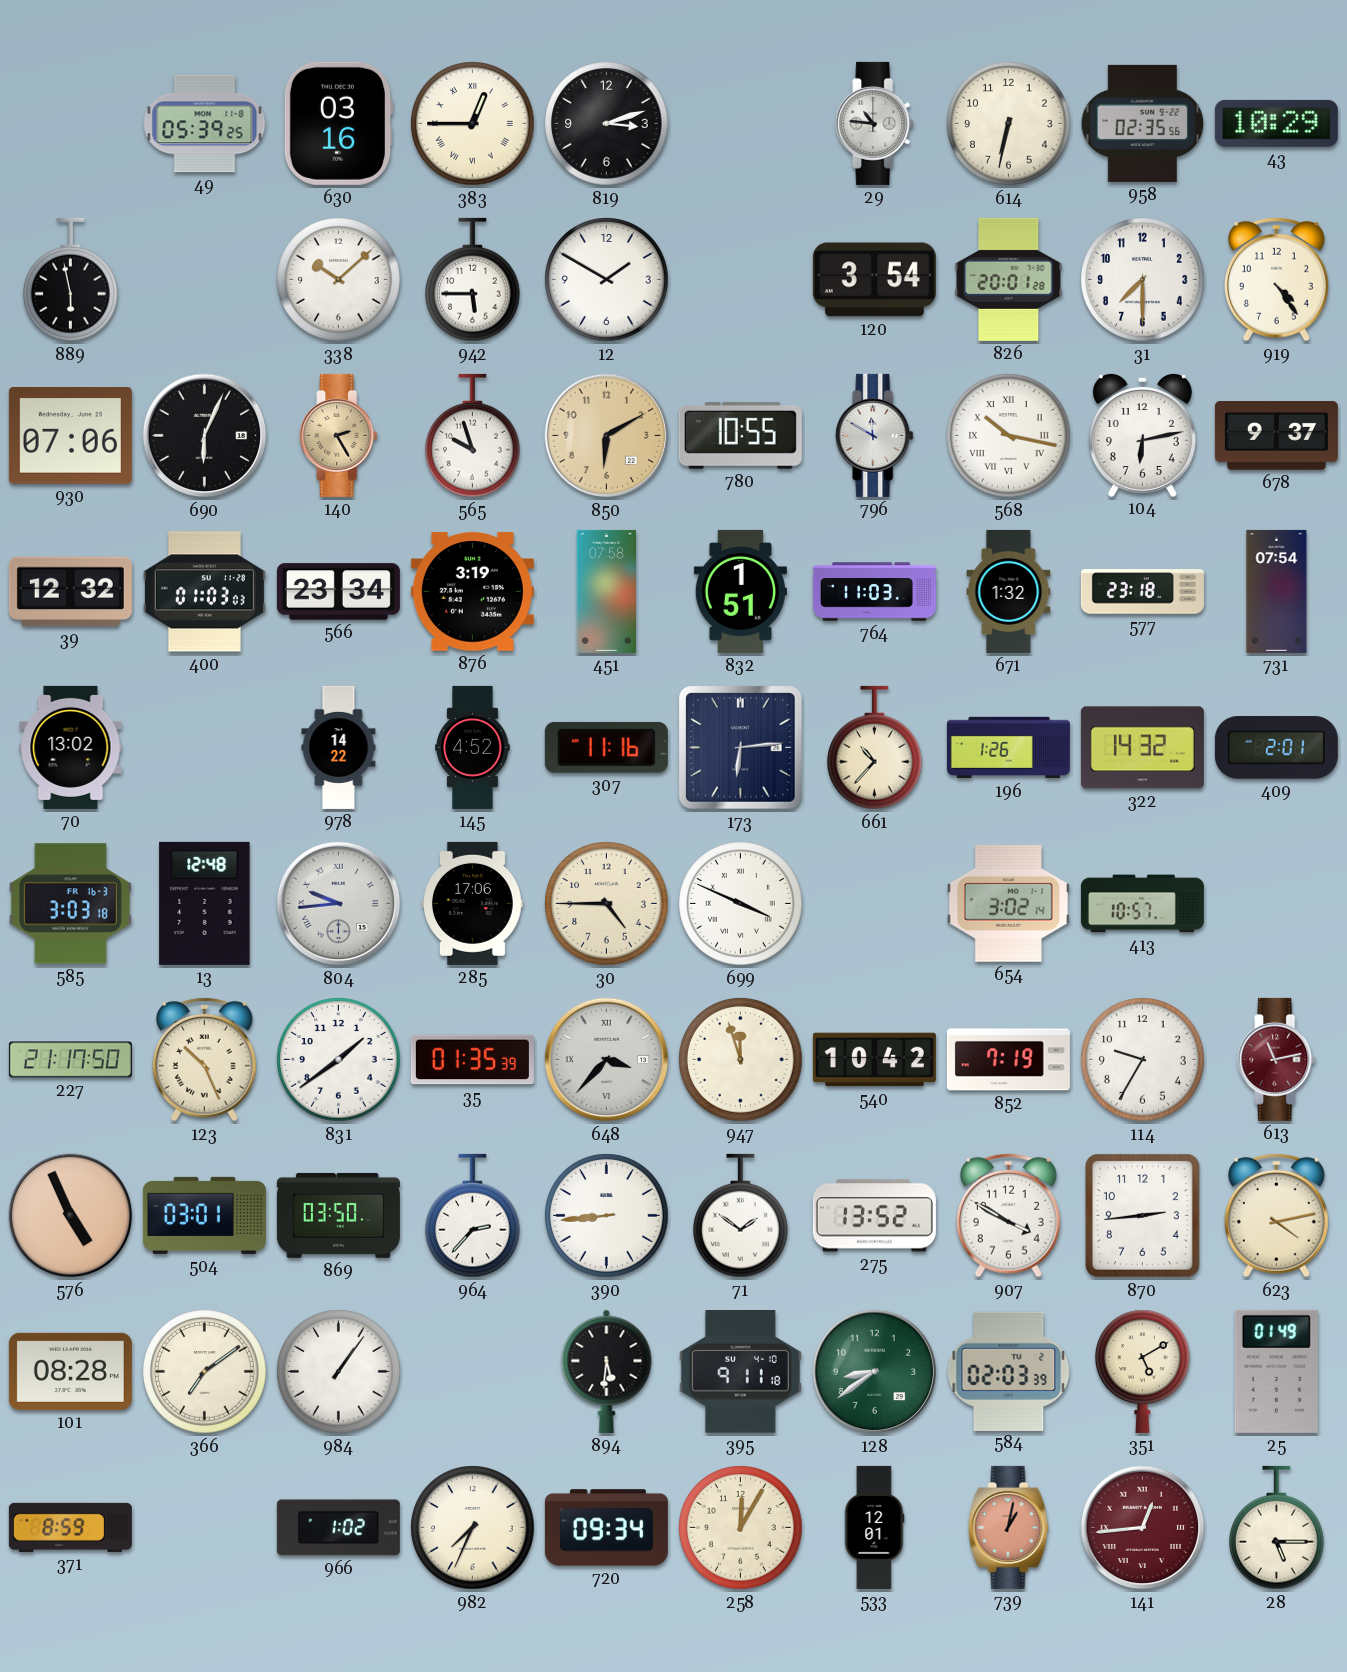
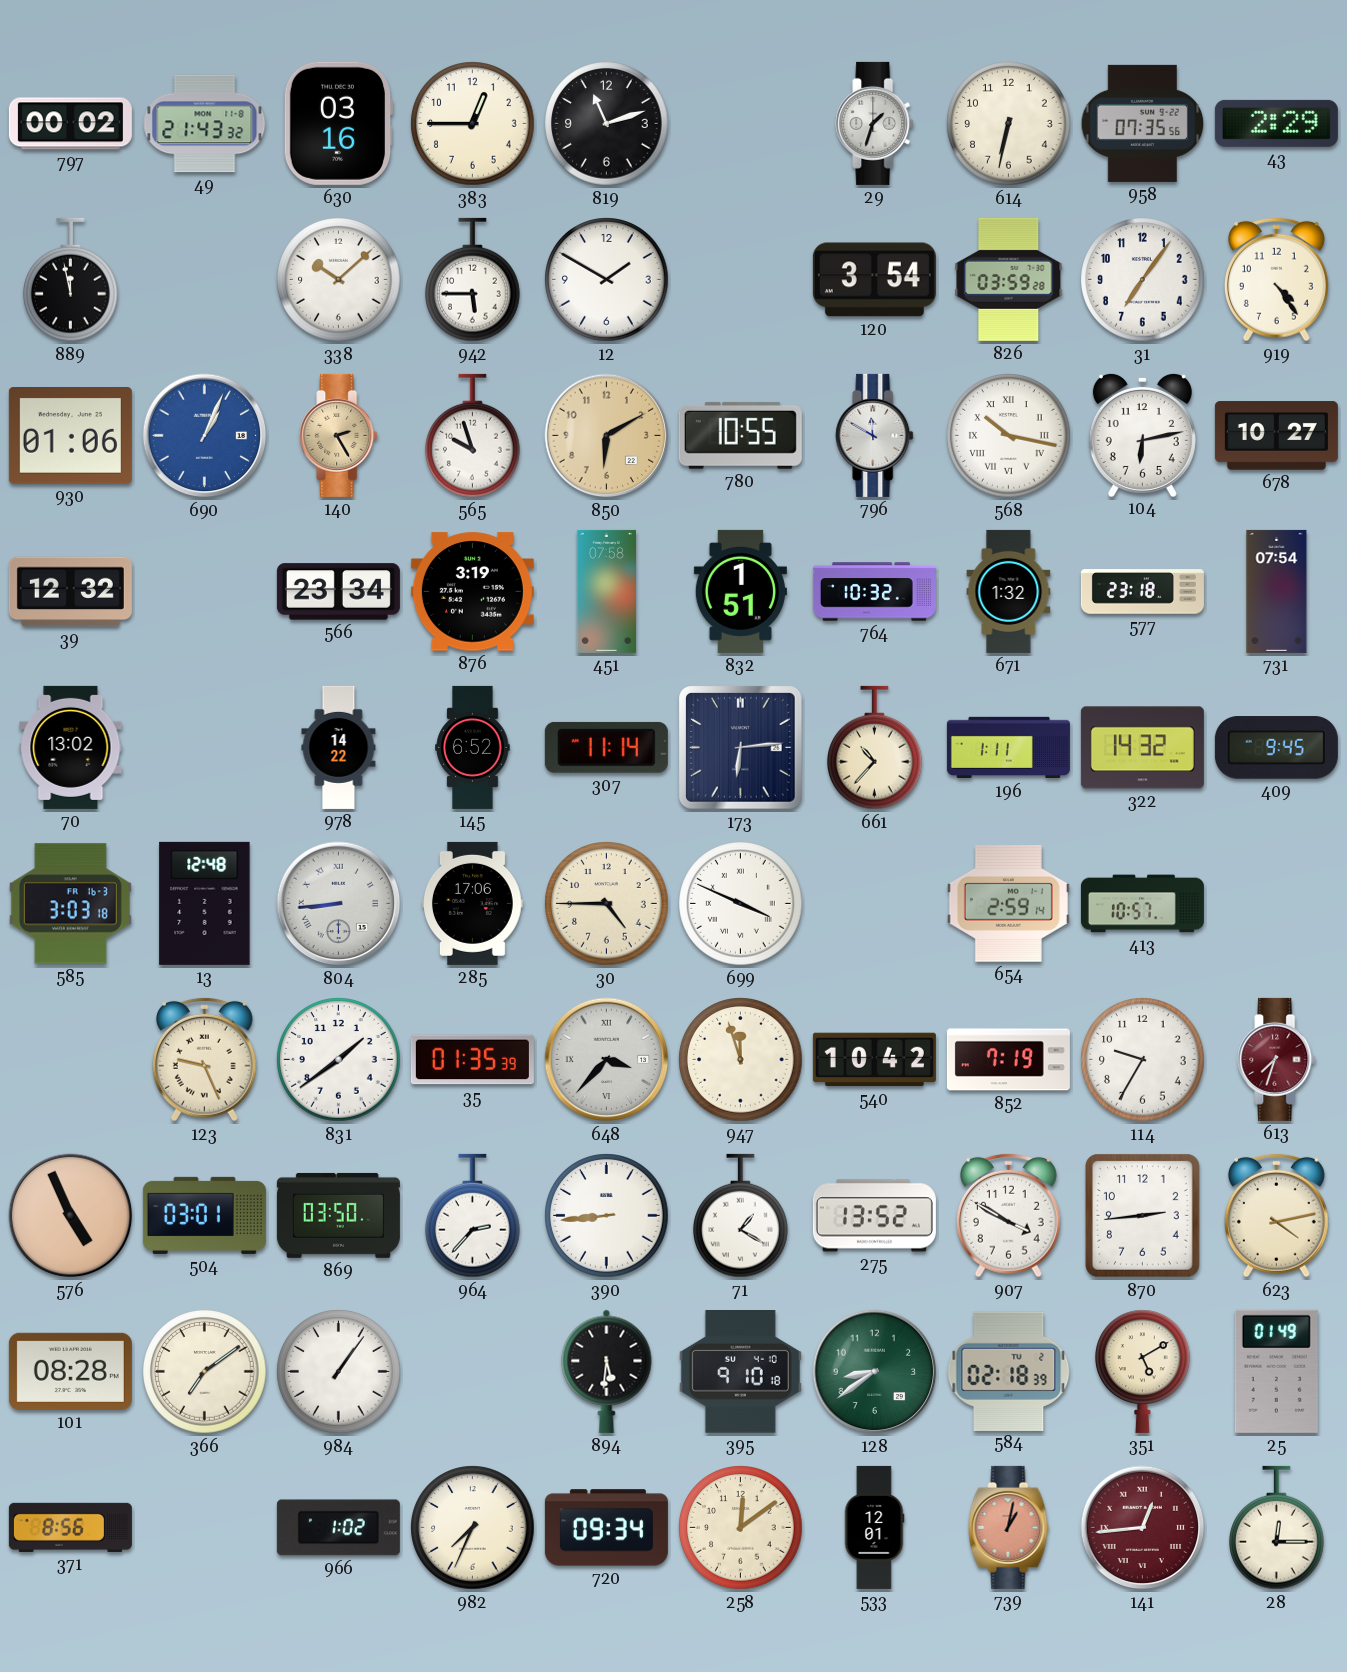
797: none -> 00:02 (70, 124)
49: 05:39 -> 21:43 (205, 124)
383 numerals: Roman -> Arabic (473, 124)
819: 3:12 -> 11:12 (607, 124)
29: 10:46 -> 1:33 (875, 123)
958: 02:35 -> 07:35 (1143, 123)
43: 10:29 -> 2:29 (1276, 123)
889: 5:58 -> 11:58 (71, 280)
826: 20:01 -> 03:59 (1009, 279)
31: 7:30 -> 7:06 (1143, 280)
930: 07:06 -> 01:06 (70, 436)
690: 6:04 -> 1:04 (205, 436)
690 dial: black -> blue (205, 436)
678: 9:37 -> 10:27 (1276, 436)
400: 01:03 -> none (204, 592)
764: 11:03 -> 10:32 (874, 592)
145: 4:52 -> 6:52 (473, 747)
307: 11:16 -> 11:14 (606, 747)
196: 1:26 -> 1:11 (1008, 748)
409: 2:01 -> 9:45 (1276, 748)
804: 9:44 -> 8:44 (339, 904)
654: 3:02 -> 2:59 (1008, 903)
227: 21:17 -> none (70, 1060)
123: 10:26 -> 9:26 (204, 1059)
613: 11:13 -> 7:33 (1277, 1059)
71: 1:51 -> 1:20 (741, 1216)
395: 9:11 -> 9:10 (740, 1372)
584: 02:03 -> 02:18 (1009, 1371)
371: 8:59 -> 8:56 (70, 1527)
258: 12:05 -> 12:09 (741, 1528)
28: 5:15 -> 12:15 (1277, 1528)
